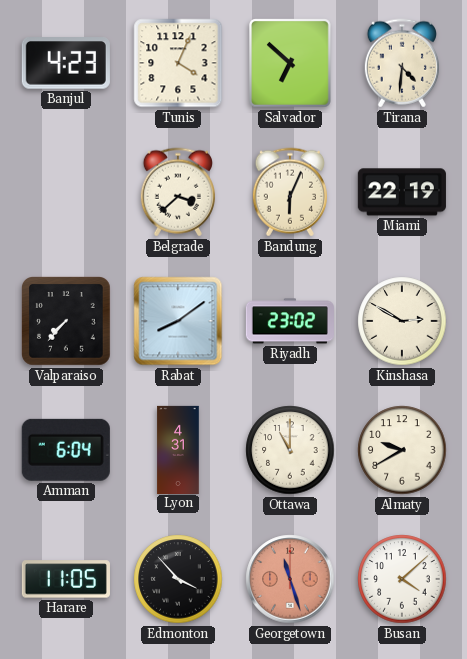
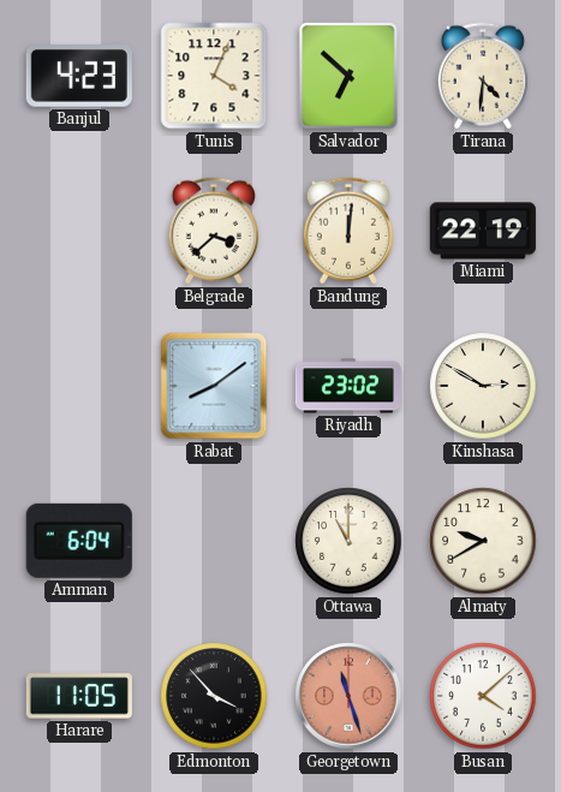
Bandung: 6:04 -> 12:01 (348, 231)
Valparaiso: 7:37 -> none (67, 322)
Lyon: 4:31 -> none (178, 449)
